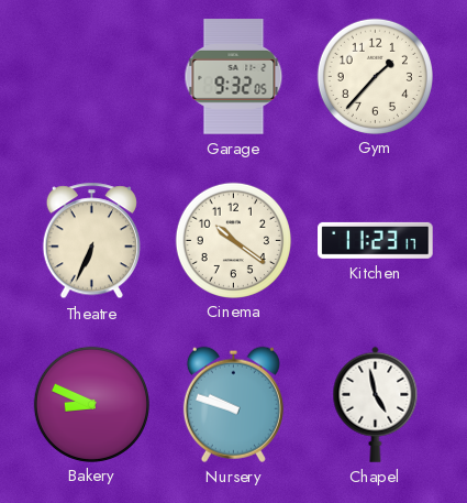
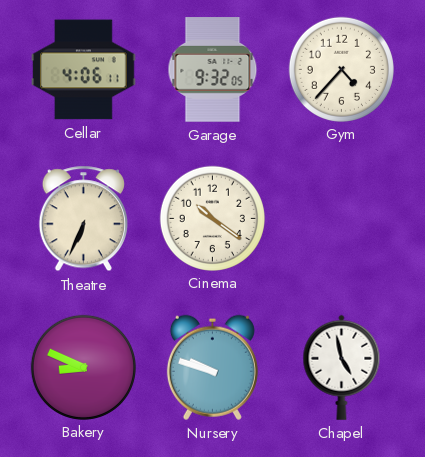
Cellar: none -> 4:06 (84, 70)
Gym: 1:37 -> 4:37 (341, 69)
Kitchen: 11:23 -> none (376, 240)
